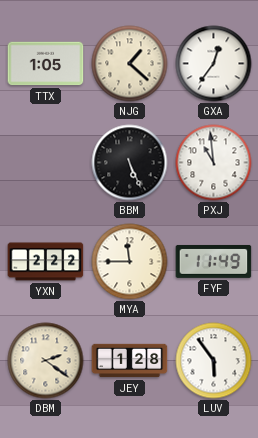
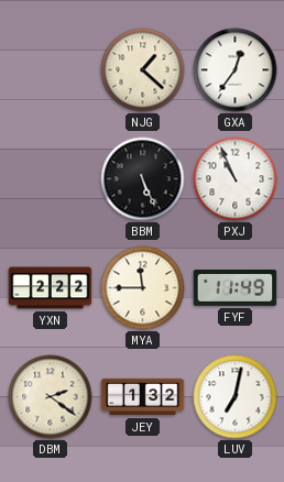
TTX: 1:05 -> none (46, 64)
PXJ: 10:59 -> 10:56 (236, 179)
JEY: 1:28 -> 1:32 (143, 397)
LUV: 5:54 -> 7:02 (236, 397)
